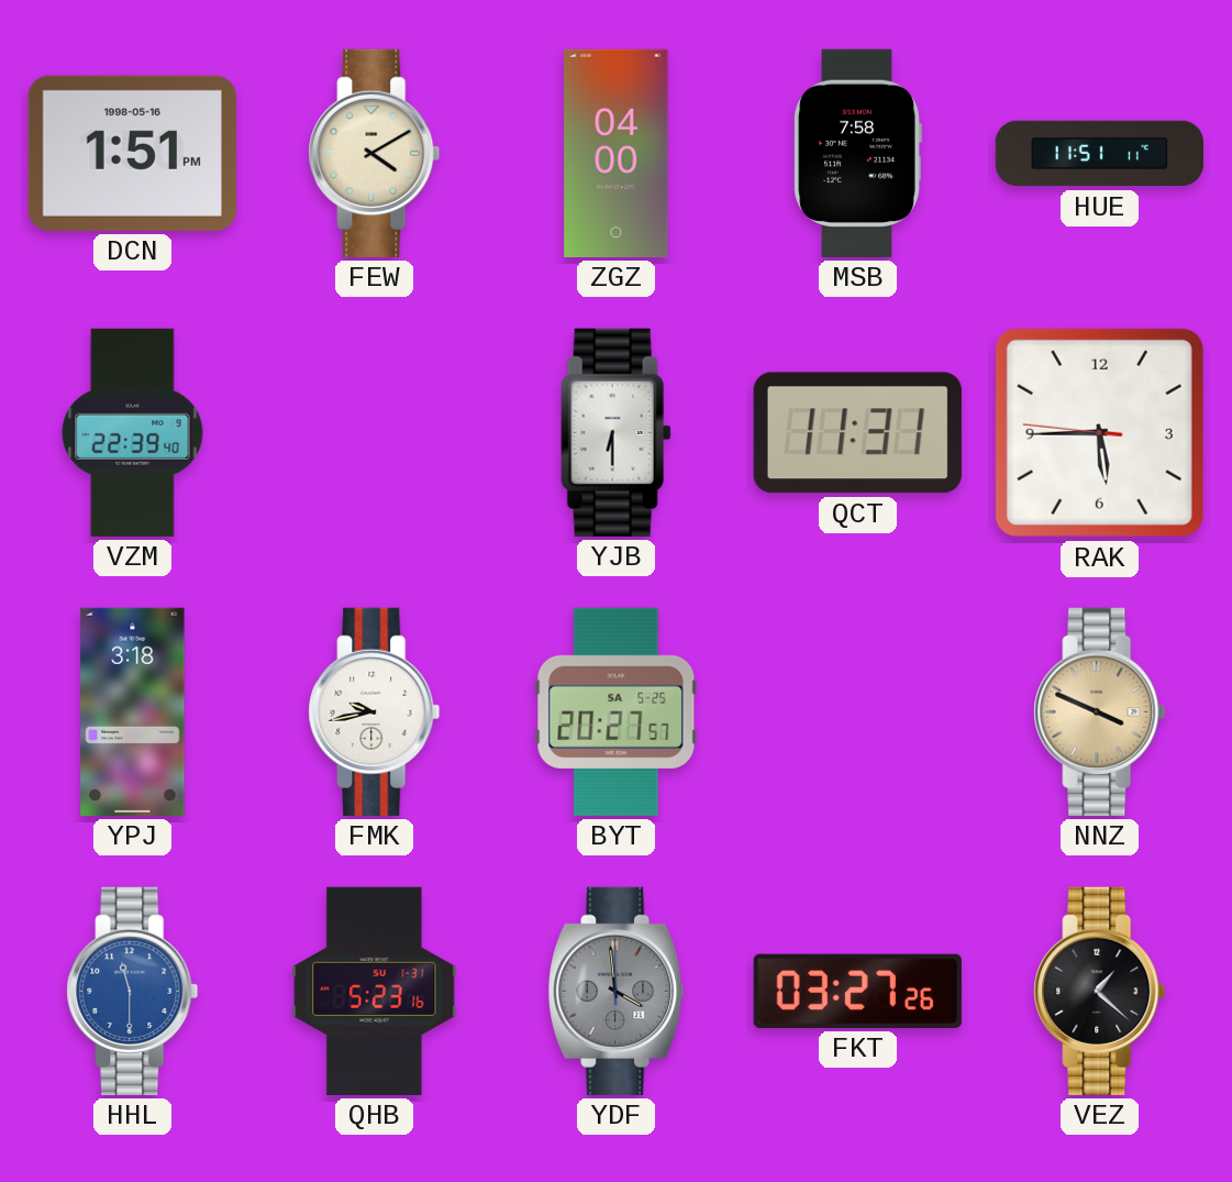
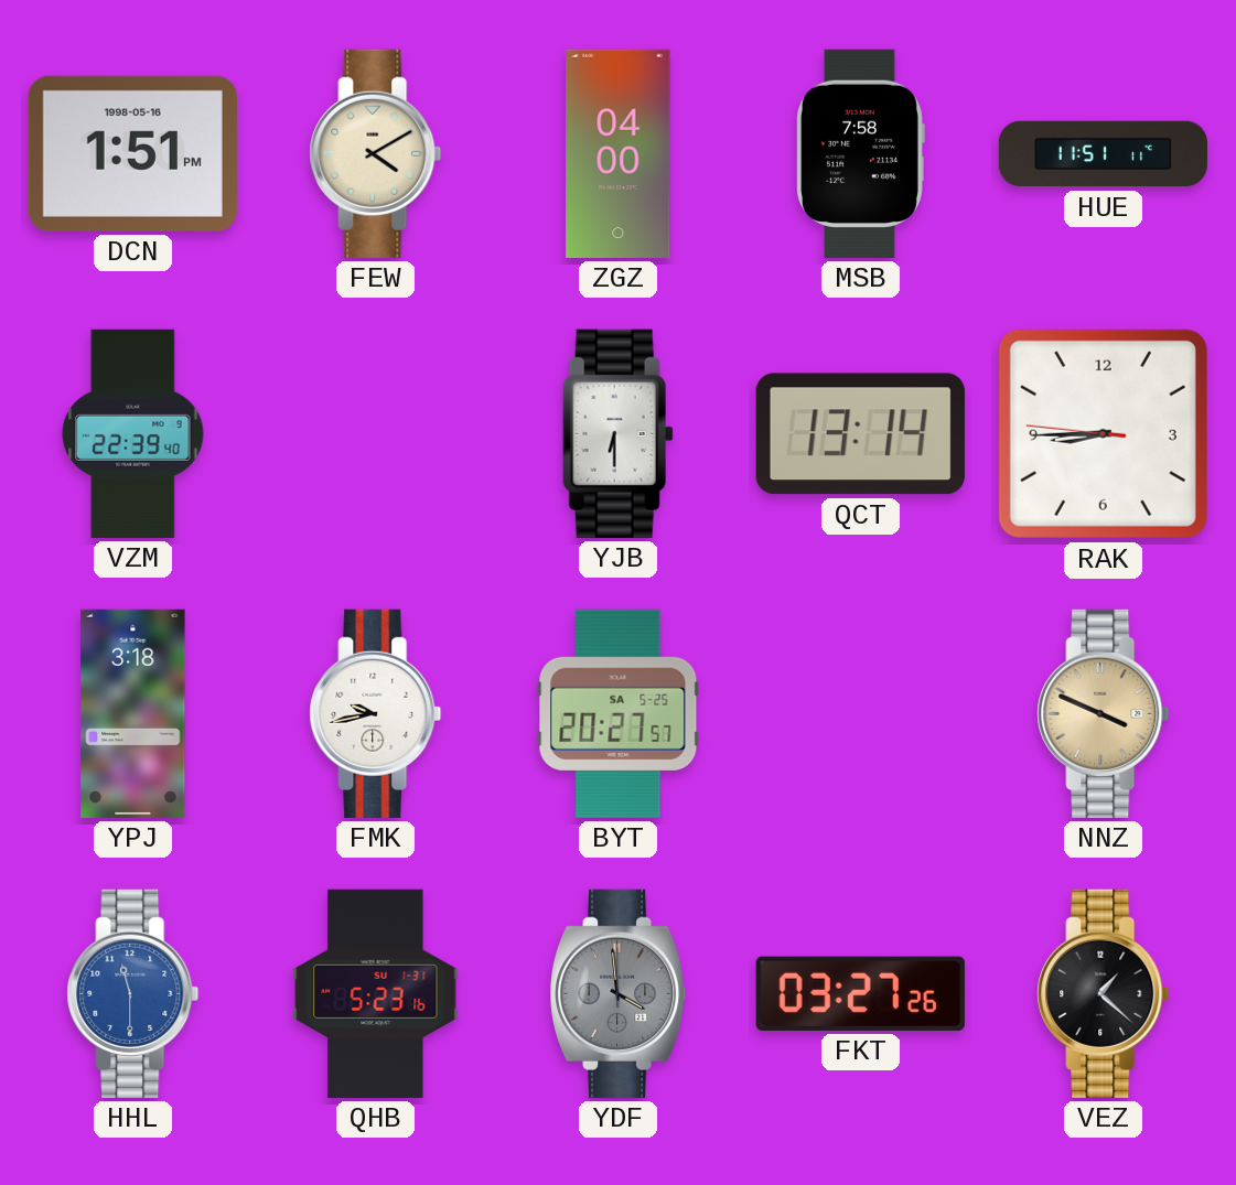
QCT: 11:31 -> 13:14 (860, 434)
RAK: 5:44 -> 8:44 (1103, 433)
